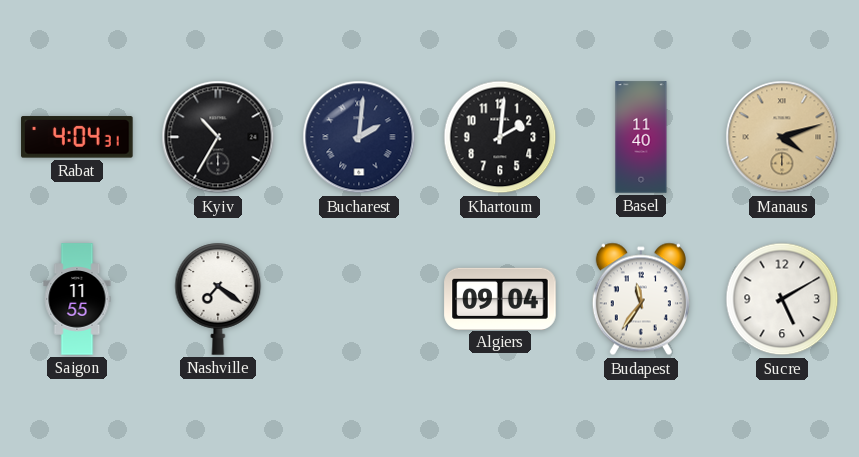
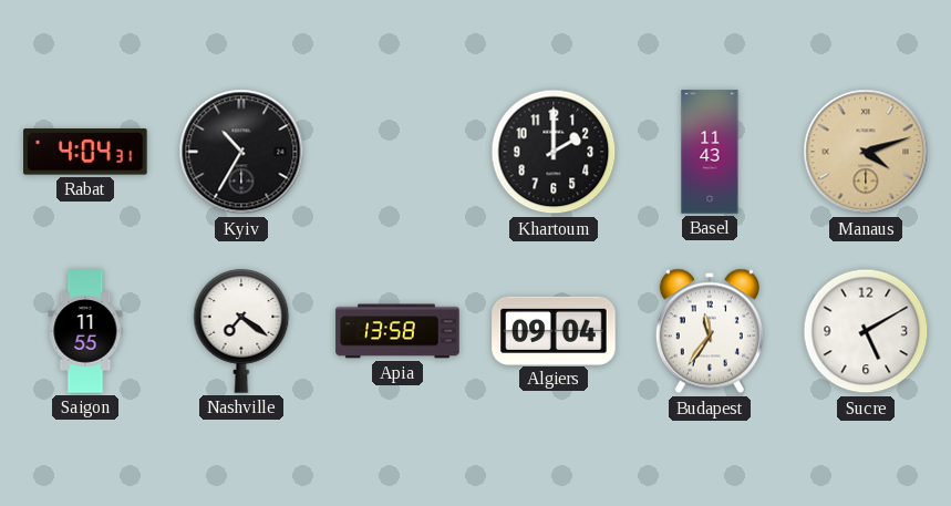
Bucharest: 2:01 -> none (359, 137)
Khartoum: 2:01 -> 2:00 (554, 152)
Basel: 11:40 -> 11:43 (710, 152)
Apia: none -> 13:58 (397, 331)
